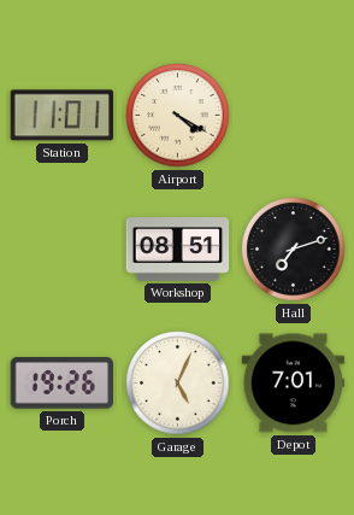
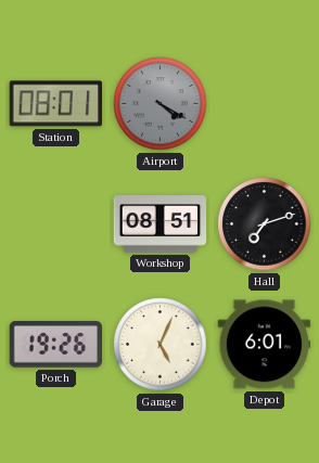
Station: 11:01 -> 08:01 (55, 104)
Airport dial: cream -> grey (161, 104)
Depot: 7:01 -> 6:01 (265, 345)
